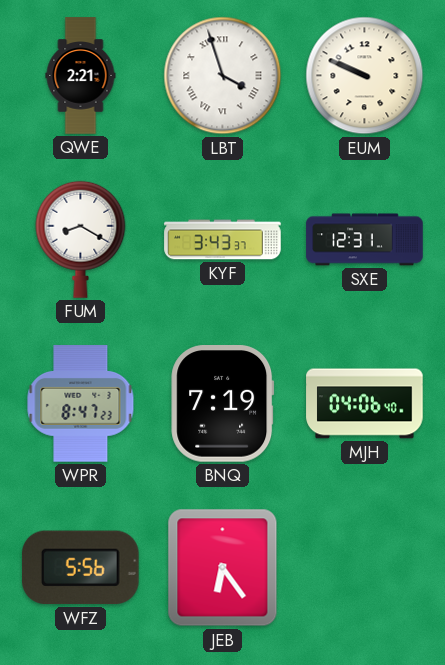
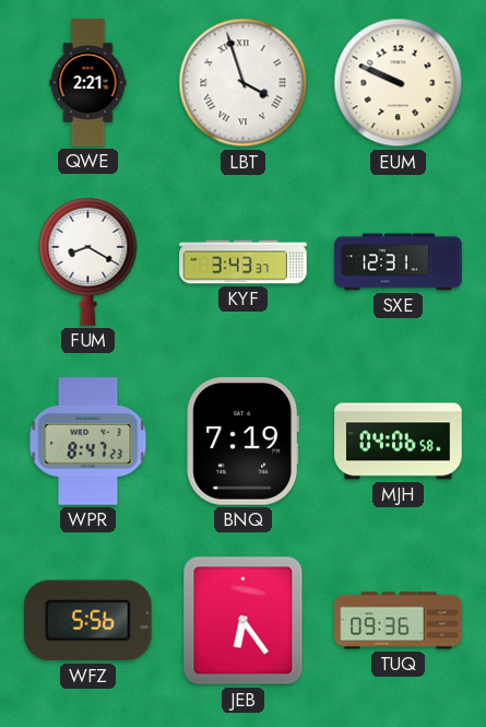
MJH: 04:06:40 -> 04:06:58 (399, 442)
TUQ: none -> 09:36 (399, 621)
